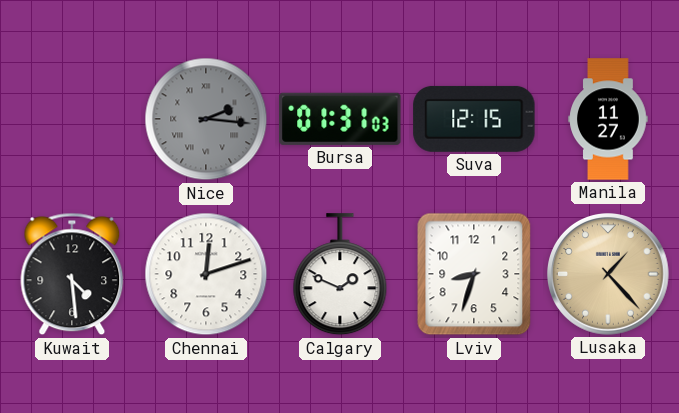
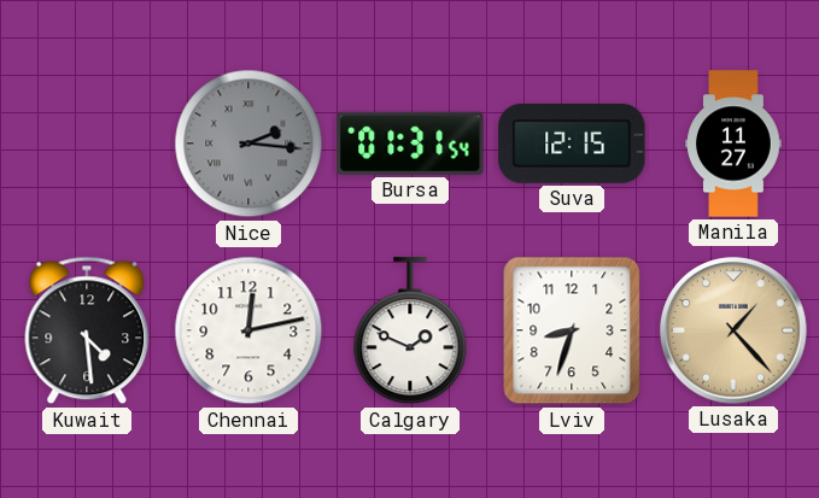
Bursa: 01:31:03 -> 01:31:54 (410, 143)
Chennai: 12:12 -> 12:13 (248, 330)
